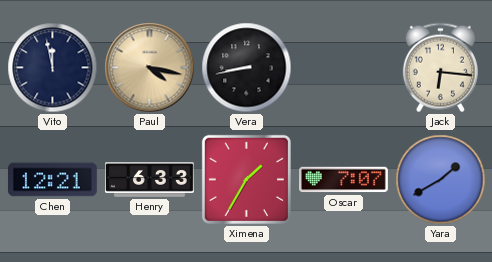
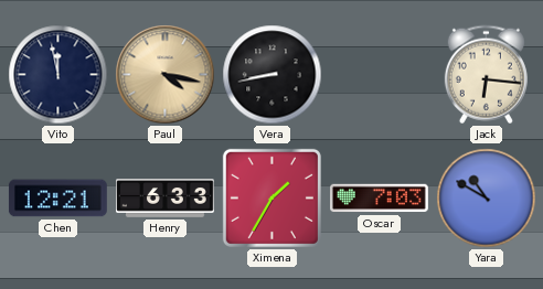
Oscar: 7:07 -> 7:03 (380, 199)
Yara: 1:40 -> 10:50 (487, 199)
